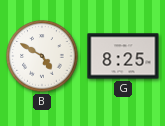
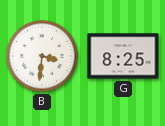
B: 4:50 -> 3:31 (42, 56)
